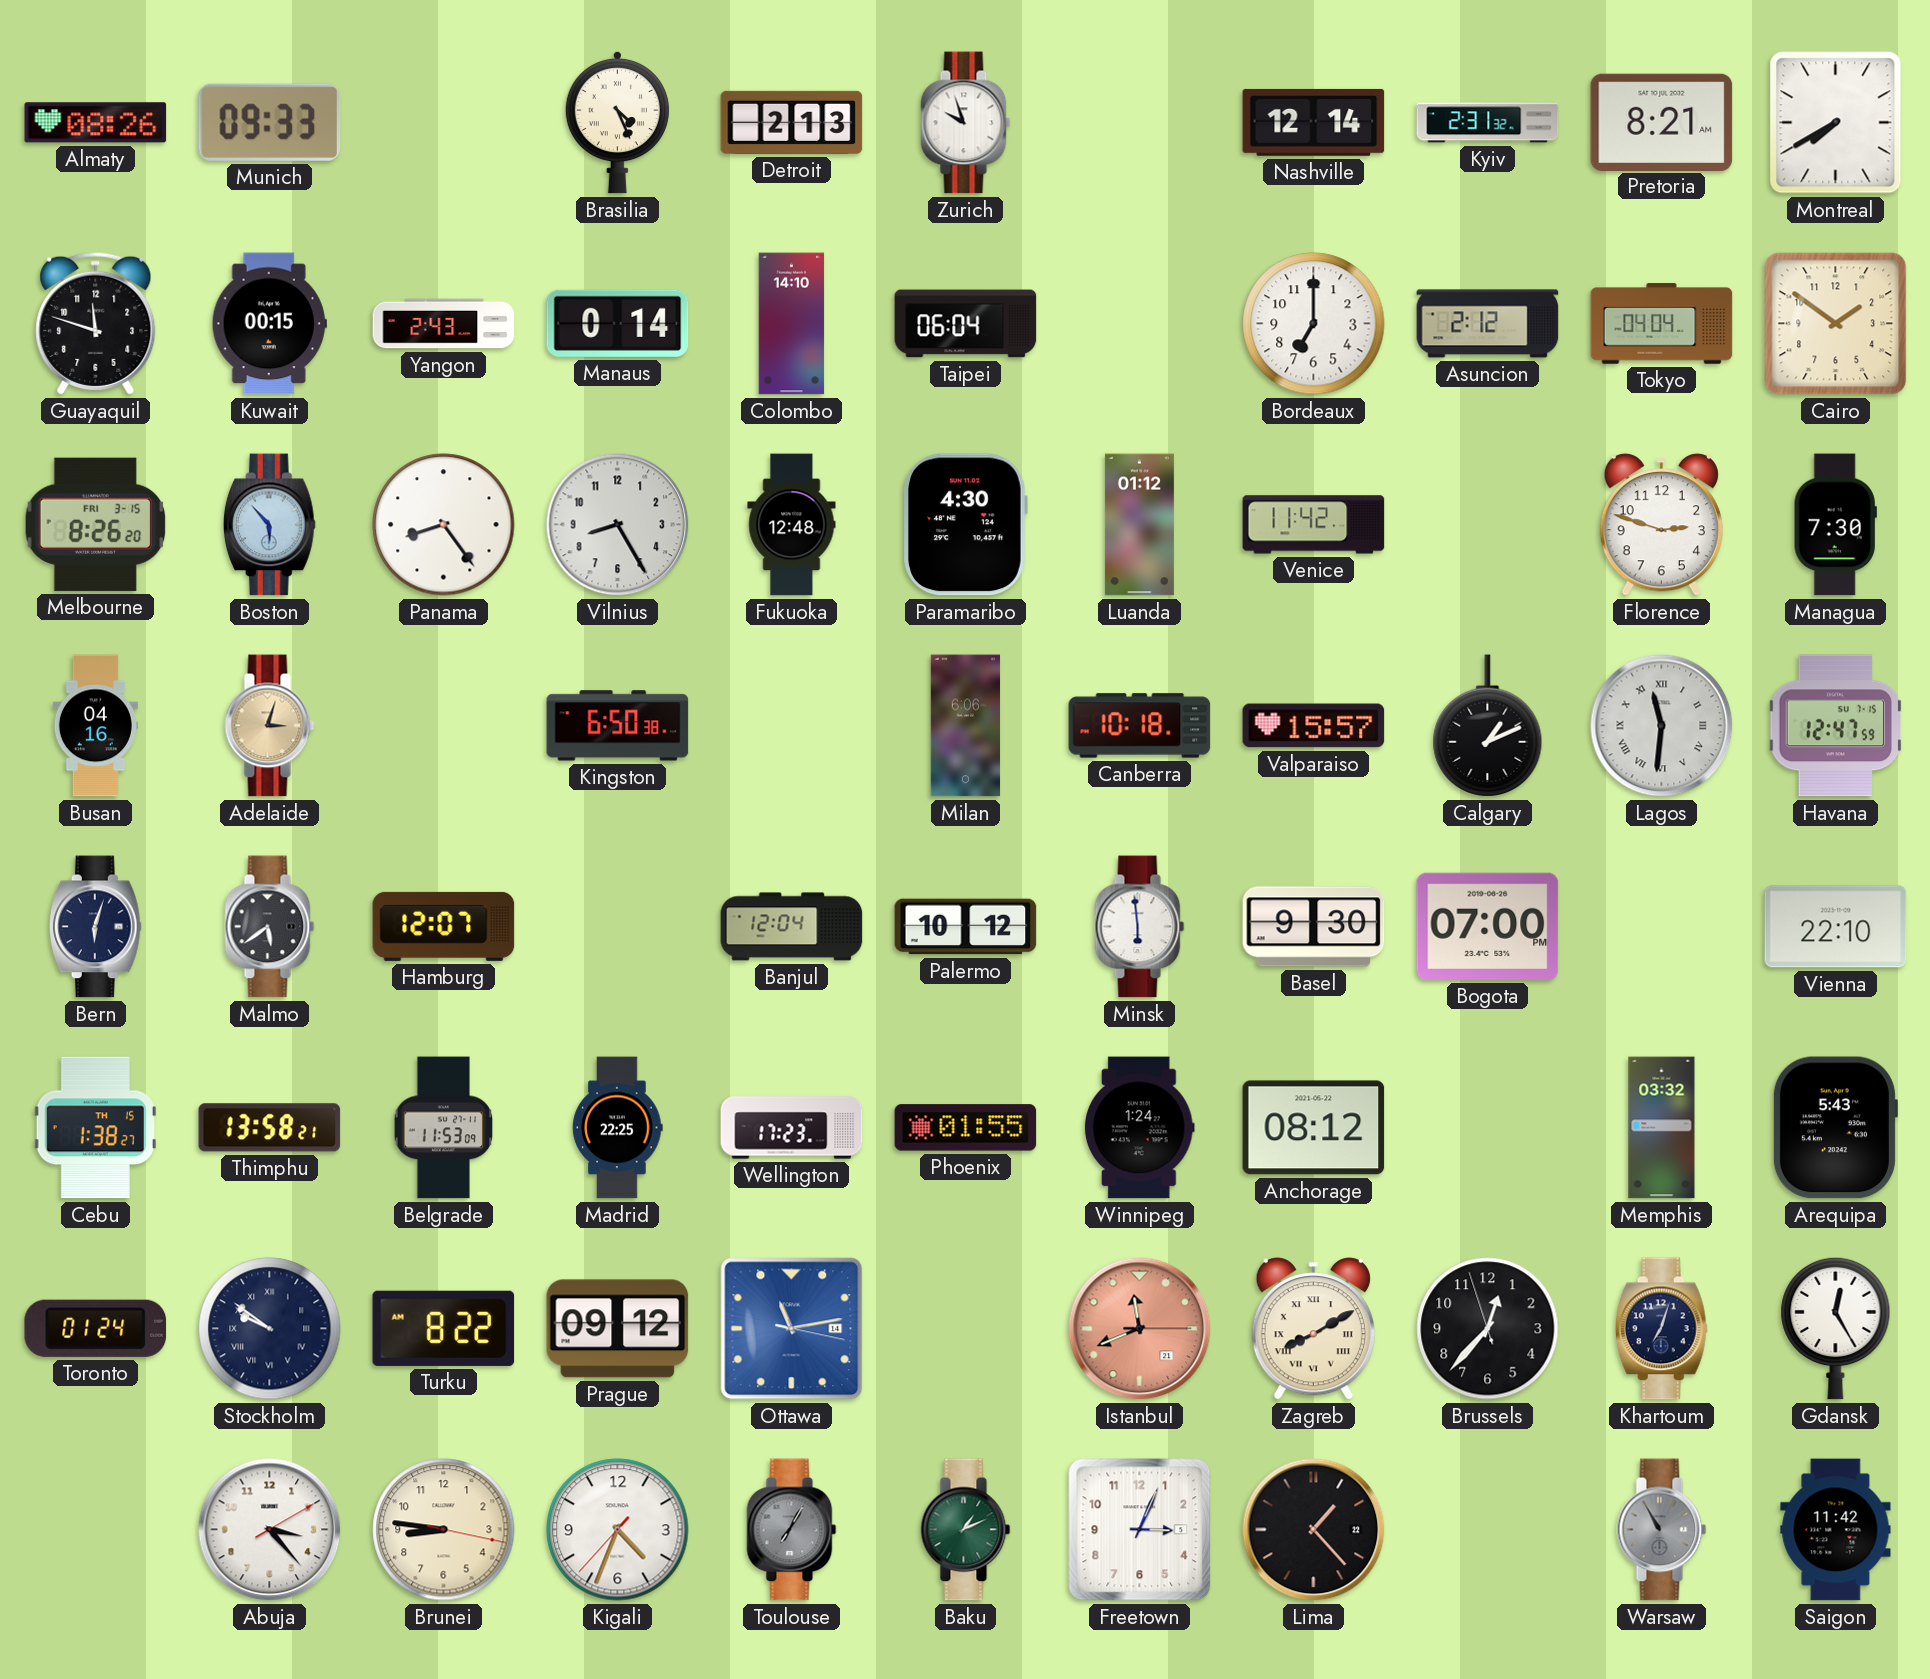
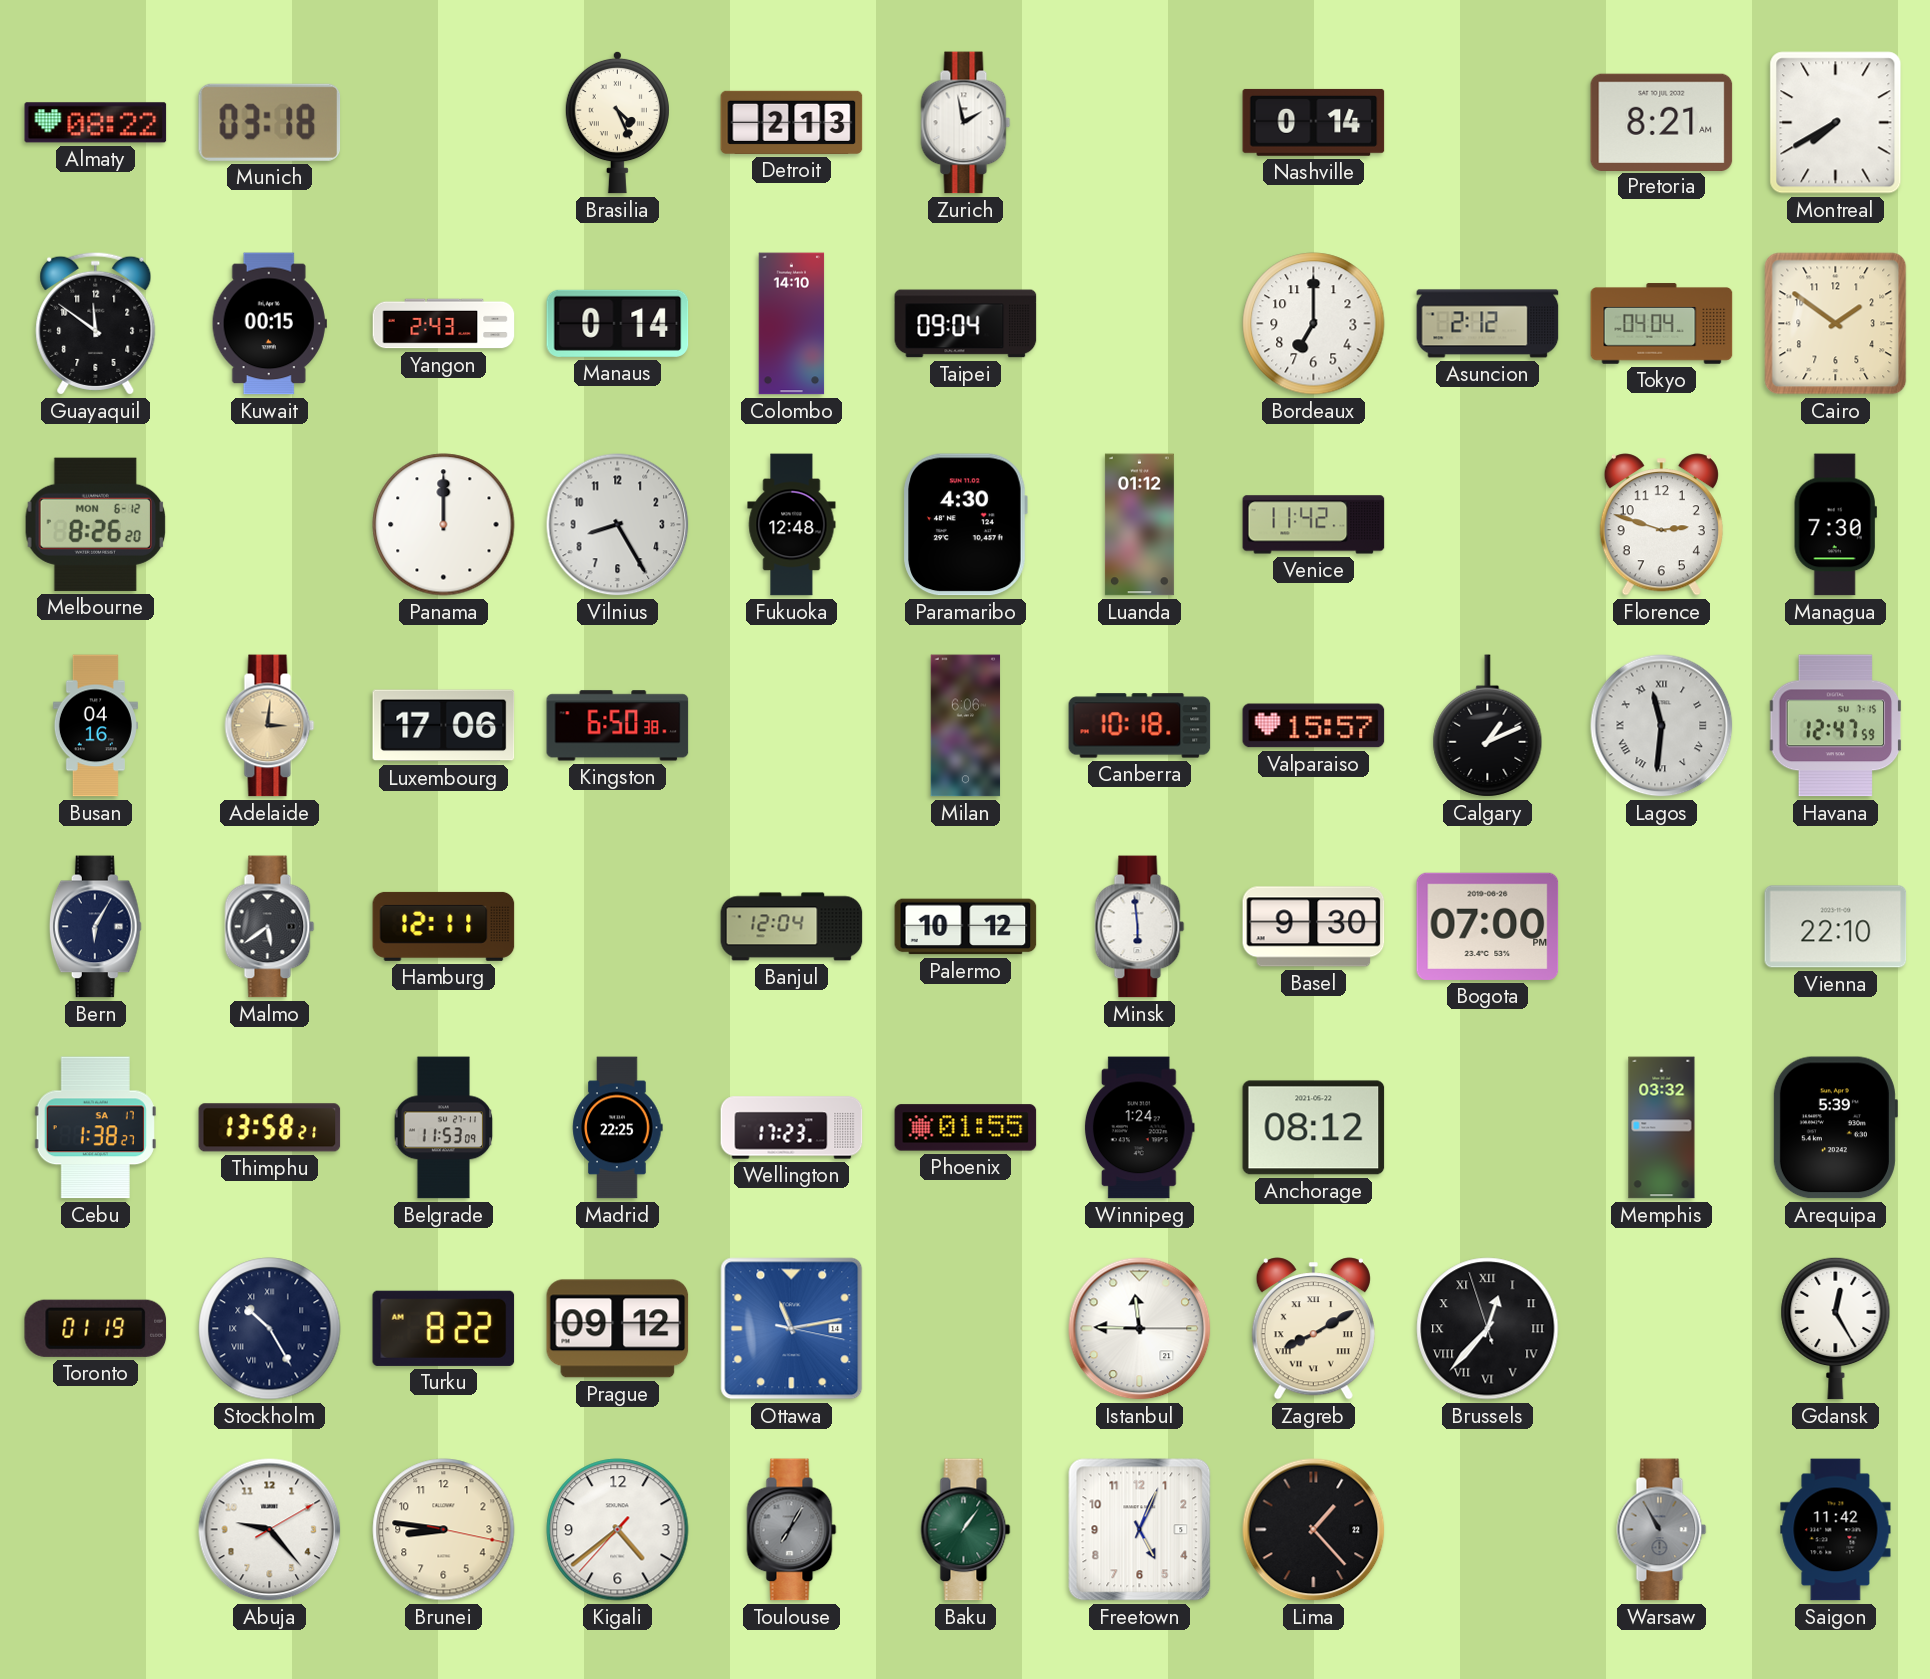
Almaty: 08:26 -> 08:22 (96, 123)
Munich: 09:33 -> 03:18 (270, 122)
Zurich: 9:57 -> 1:58 (966, 123)
Nashville: 12:14 -> 0:14 (1314, 122)
Kyiv: 2:31 -> none (1488, 123)
Guayaquil: 11:48 -> 11:51 (96, 323)
Taipei: 06:04 -> 09:04 (966, 324)
Melbourne date: FRI 3-15 -> MON 6-12 (96, 524)
Boston: 5:53 -> none (269, 525)
Panama: 8:24 -> 12:00 (444, 525)
Adelaide: 3:03 -> 3:01 (270, 726)
Luxembourg: none -> 17:06 (444, 726)
Bern: 6:03 -> 6:05 (95, 927)
Hamburg: 12:07 -> 12:11 (444, 926)
Cebu date: TH 15 -> SA 17 (95, 1128)
Arequipa: 5:43 -> 5:39 (1835, 1128)
Toronto: 01:24 -> 01:19 (96, 1328)
Stockholm: 9:51 -> 10:25 (270, 1329)
Istanbul: 11:41 -> 11:45 (1140, 1329)
Istanbul dial: salmon -> white (1140, 1329)
Brussels numerals: Arabic -> Roman (1488, 1329)
Khartoum: 7:03 -> none (1661, 1329)
Abuja: 3:23 -> 9:23 (270, 1530)
Kigali: 4:33 -> 4:38 (618, 1530)
Baku: 1:11 -> 1:06 (966, 1530)
Freetown: 3:04 -> 5:04 (1140, 1530)
